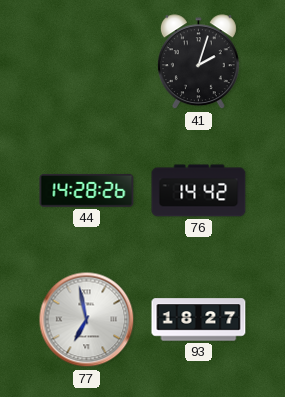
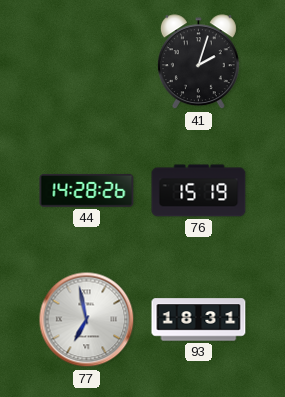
76: 14:42 -> 15:19 (199, 191)
93: 18:27 -> 18:31 (199, 320)
